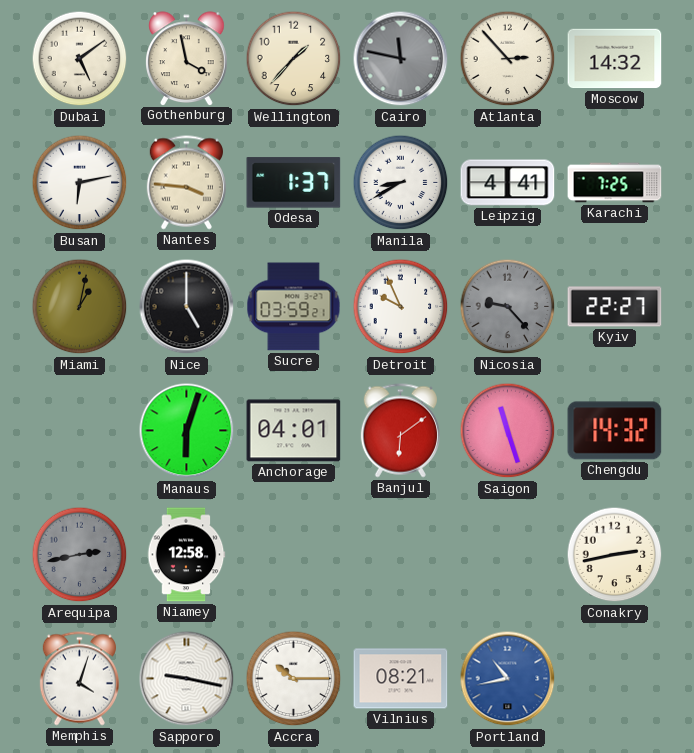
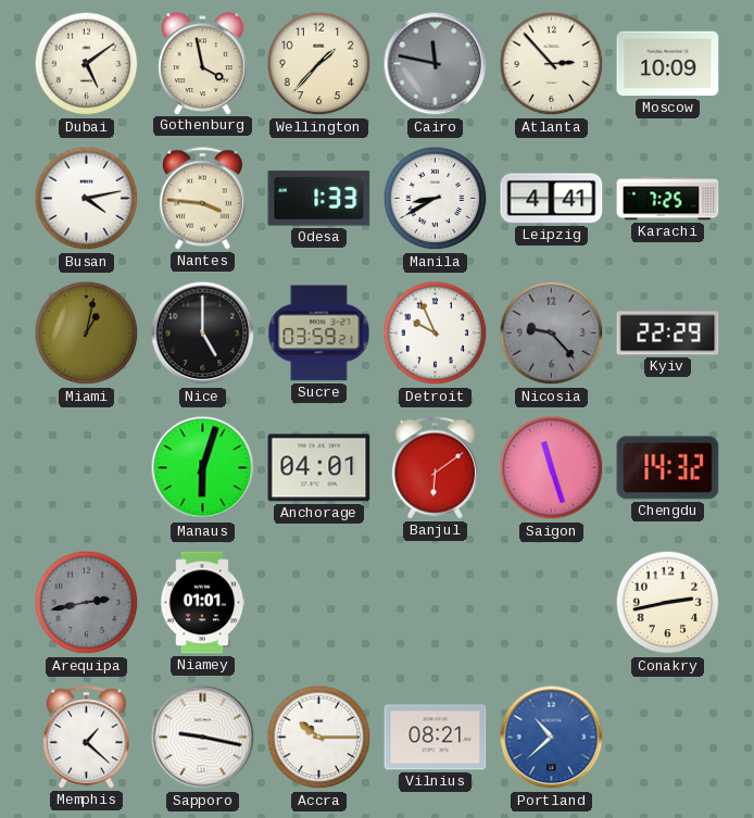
Moscow: 14:32 -> 10:09 (668, 64)
Busan: 6:13 -> 4:13 (87, 199)
Odesa: 1:37 -> 1:33 (319, 199)
Kyiv: 22:27 -> 22:29 (668, 334)
Niamey: 12:58 -> 01:01 (202, 603)
Memphis: 4:03 -> 1:22 (86, 738)
Portland: 10:43 -> 10:38 (552, 738)
